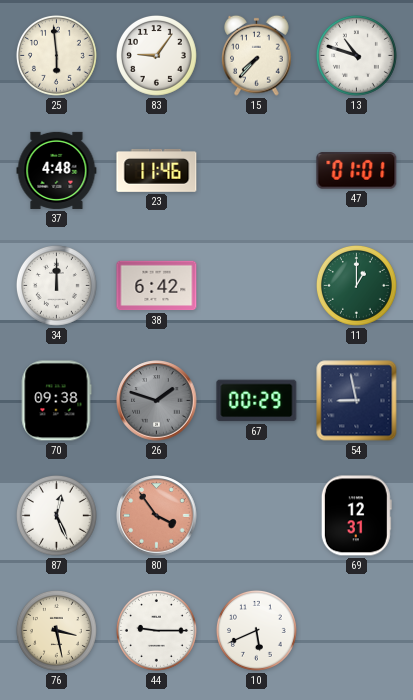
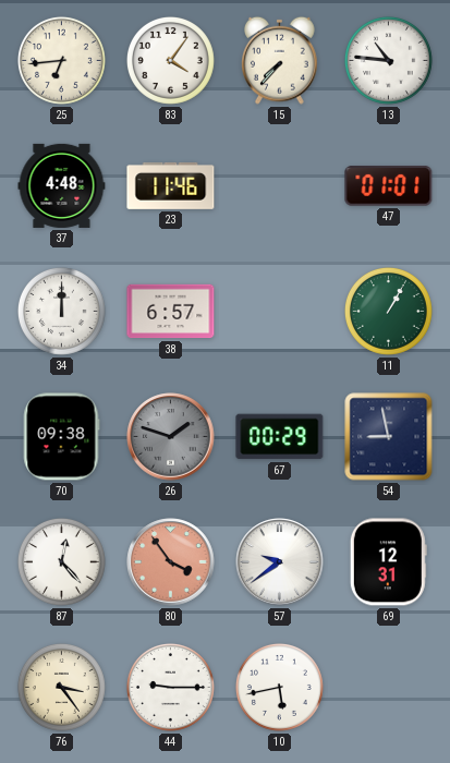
25: 5:59 -> 6:44 (61, 60)
83: 9:06 -> 4:06 (170, 60)
13: 10:48 -> 10:46 (388, 60)
38: 6:42 -> 6:57 (171, 312)
11: 1:00 -> 1:05 (388, 311)
87: 12:26 -> 12:23 (61, 561)
57: none -> 9:39 (280, 562)
76: 3:28 -> 3:24 (61, 687)
10: 5:41 -> 5:43 (279, 687)
